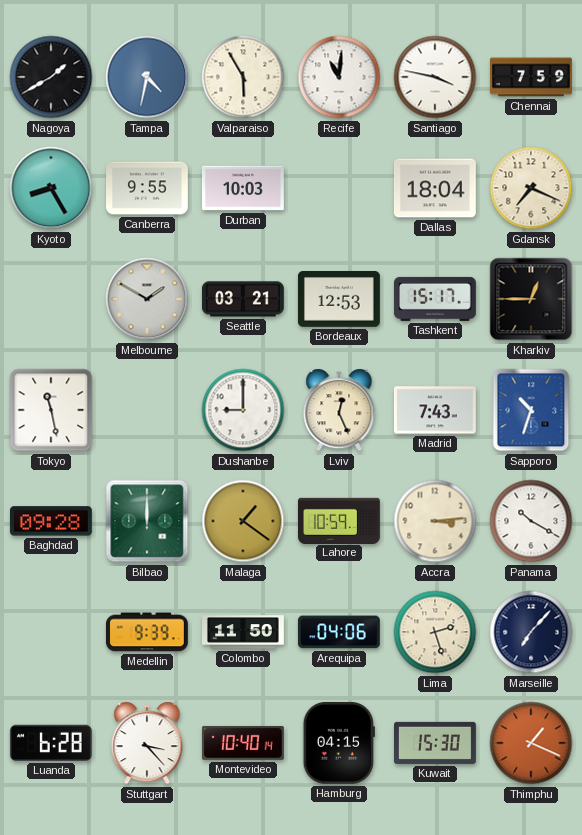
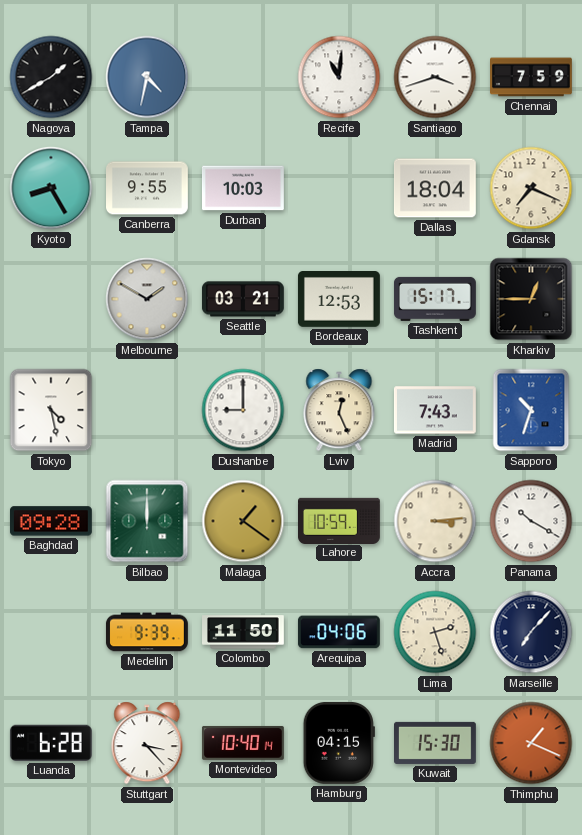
Valparaiso: 5:55 -> none (243, 77)
Santiago: 3:47 -> 3:42 (435, 77)
Tokyo: 11:28 -> 4:28 (51, 410)
